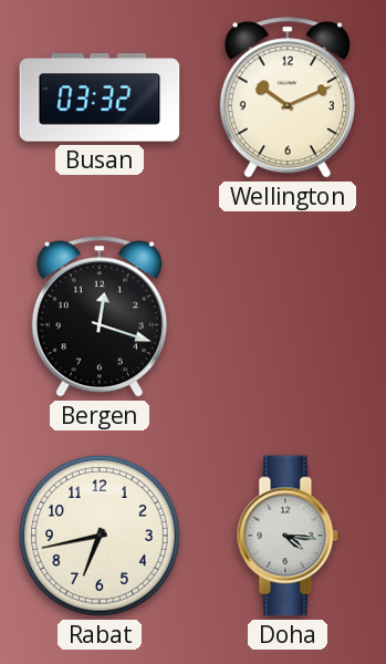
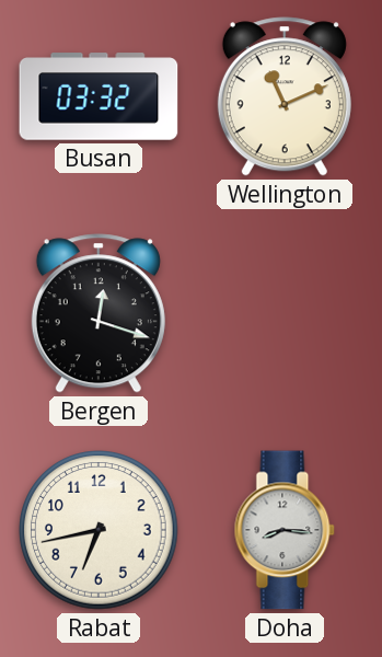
Wellington: 10:11 -> 11:11 (285, 96)
Doha: 4:16 -> 8:16 (285, 530)
